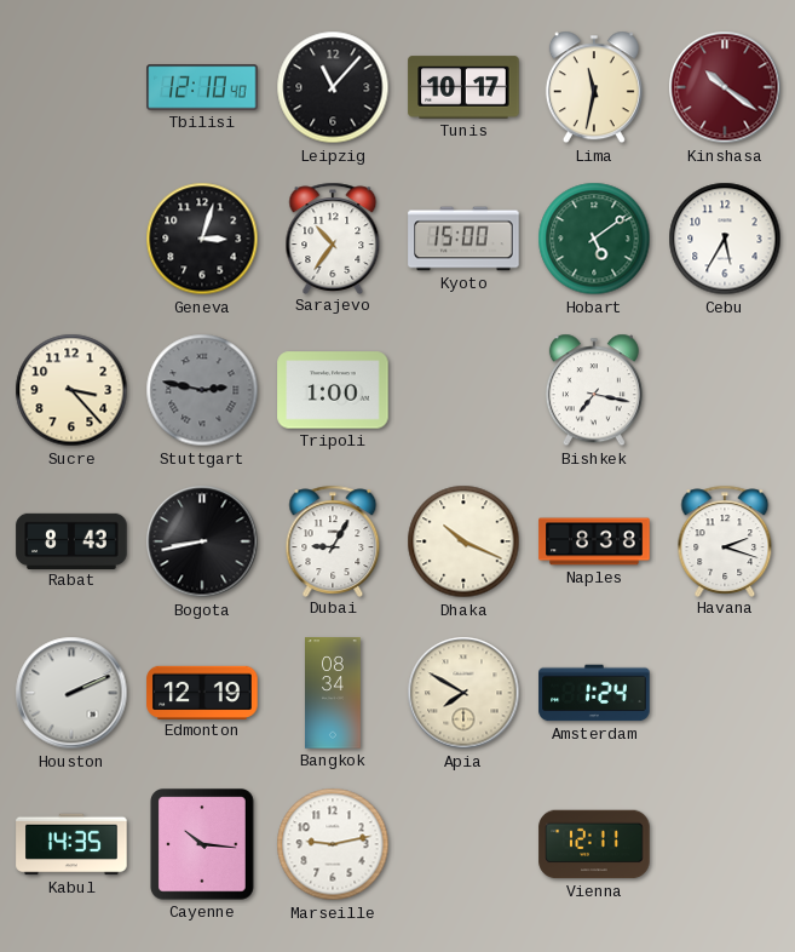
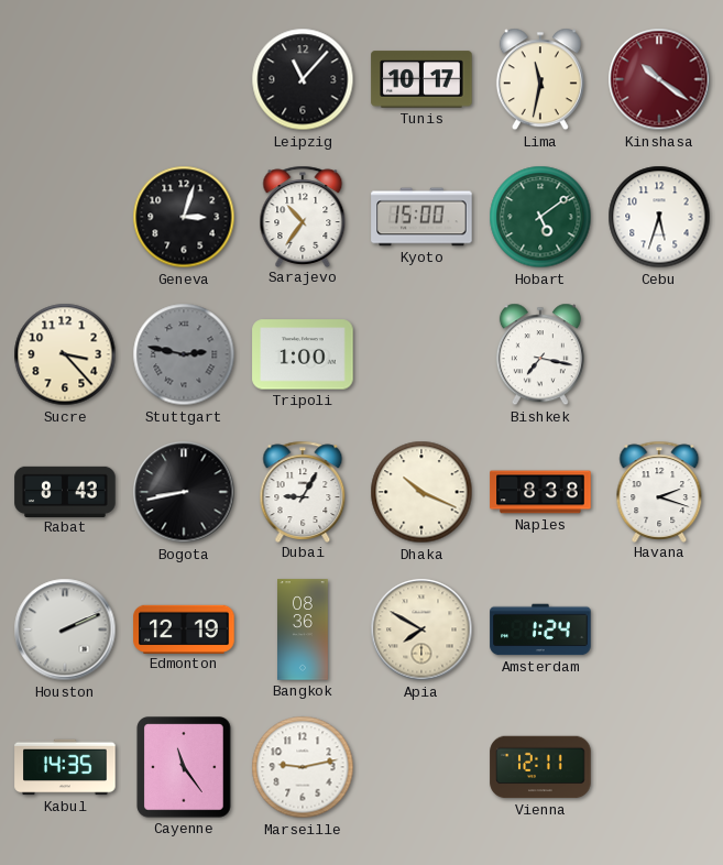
Tbilisi: 12:10 -> none (202, 87)
Cebu: 5:35 -> 5:33 (659, 217)
Bangkok: 08:34 -> 08:36 (304, 629)
Cayenne: 10:16 -> 11:24 (185, 768)
